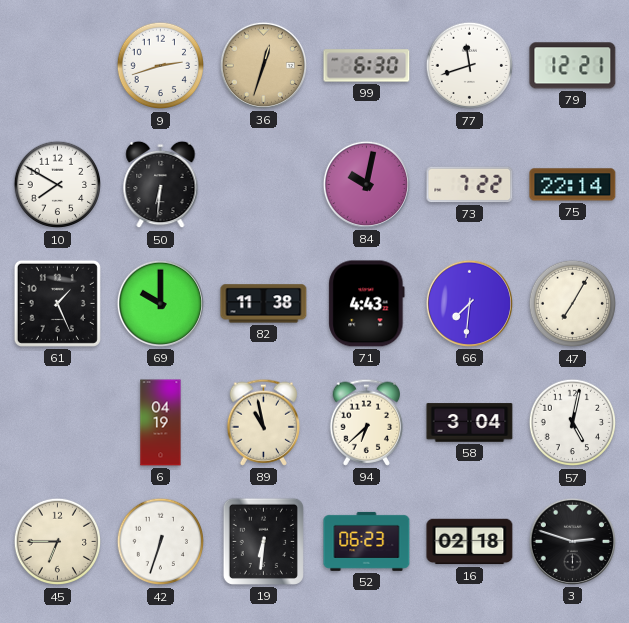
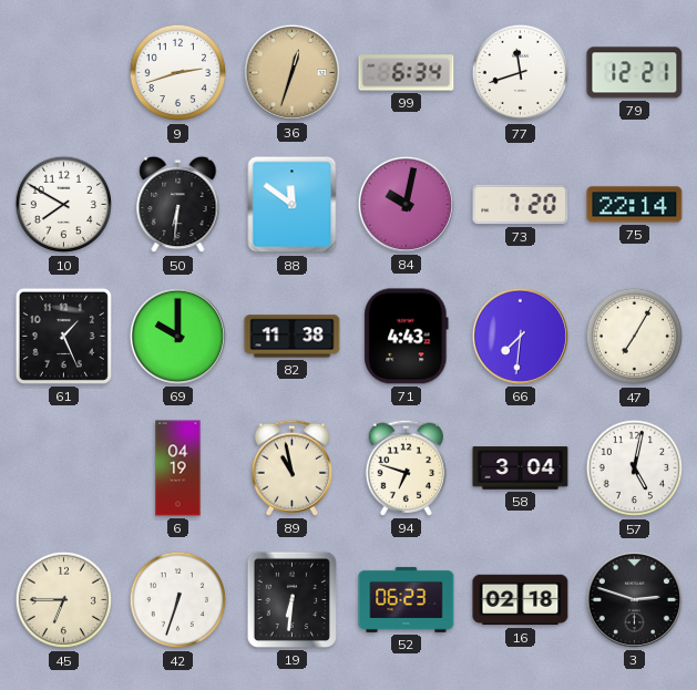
99: 6:30 -> 6:34 (407, 73)
88: none -> 11:51 (293, 205)
73: 7:22 -> 7:20 (521, 205)
94: 6:38 -> 6:48 (407, 467)
